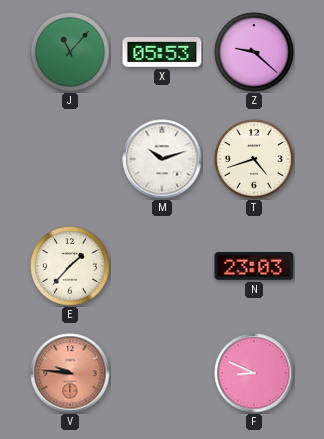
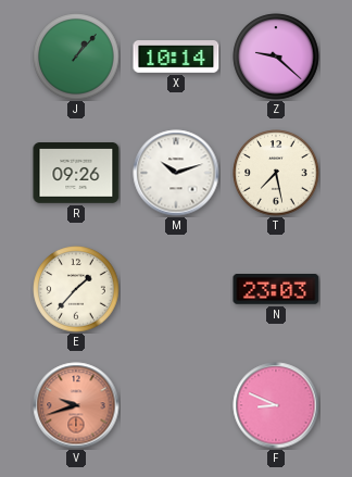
J: 11:07 -> 1:07 (76, 57)
X: 05:53 -> 10:14 (176, 58)
R: none -> 09:26 (76, 174)
T: 4:42 -> 7:28 (276, 173)
V: 9:46 -> 9:42 (76, 405)
